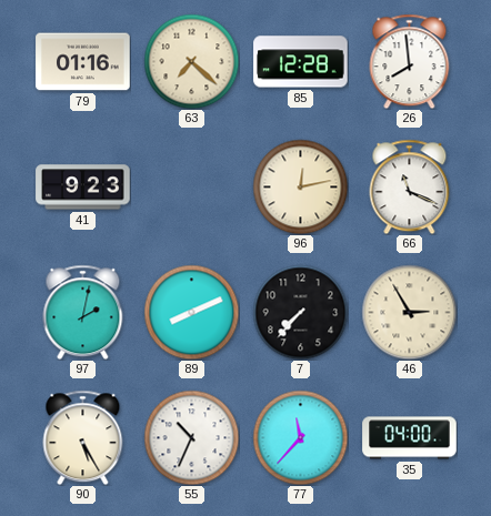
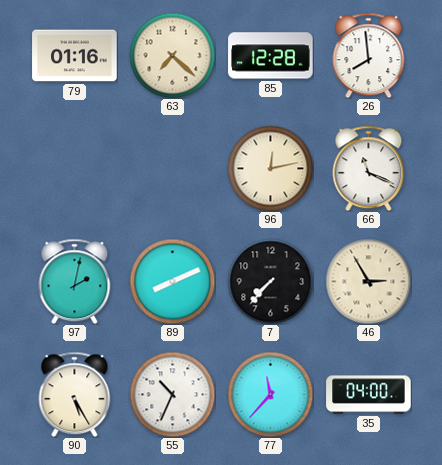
41: 9:23 -> none (83, 188)
